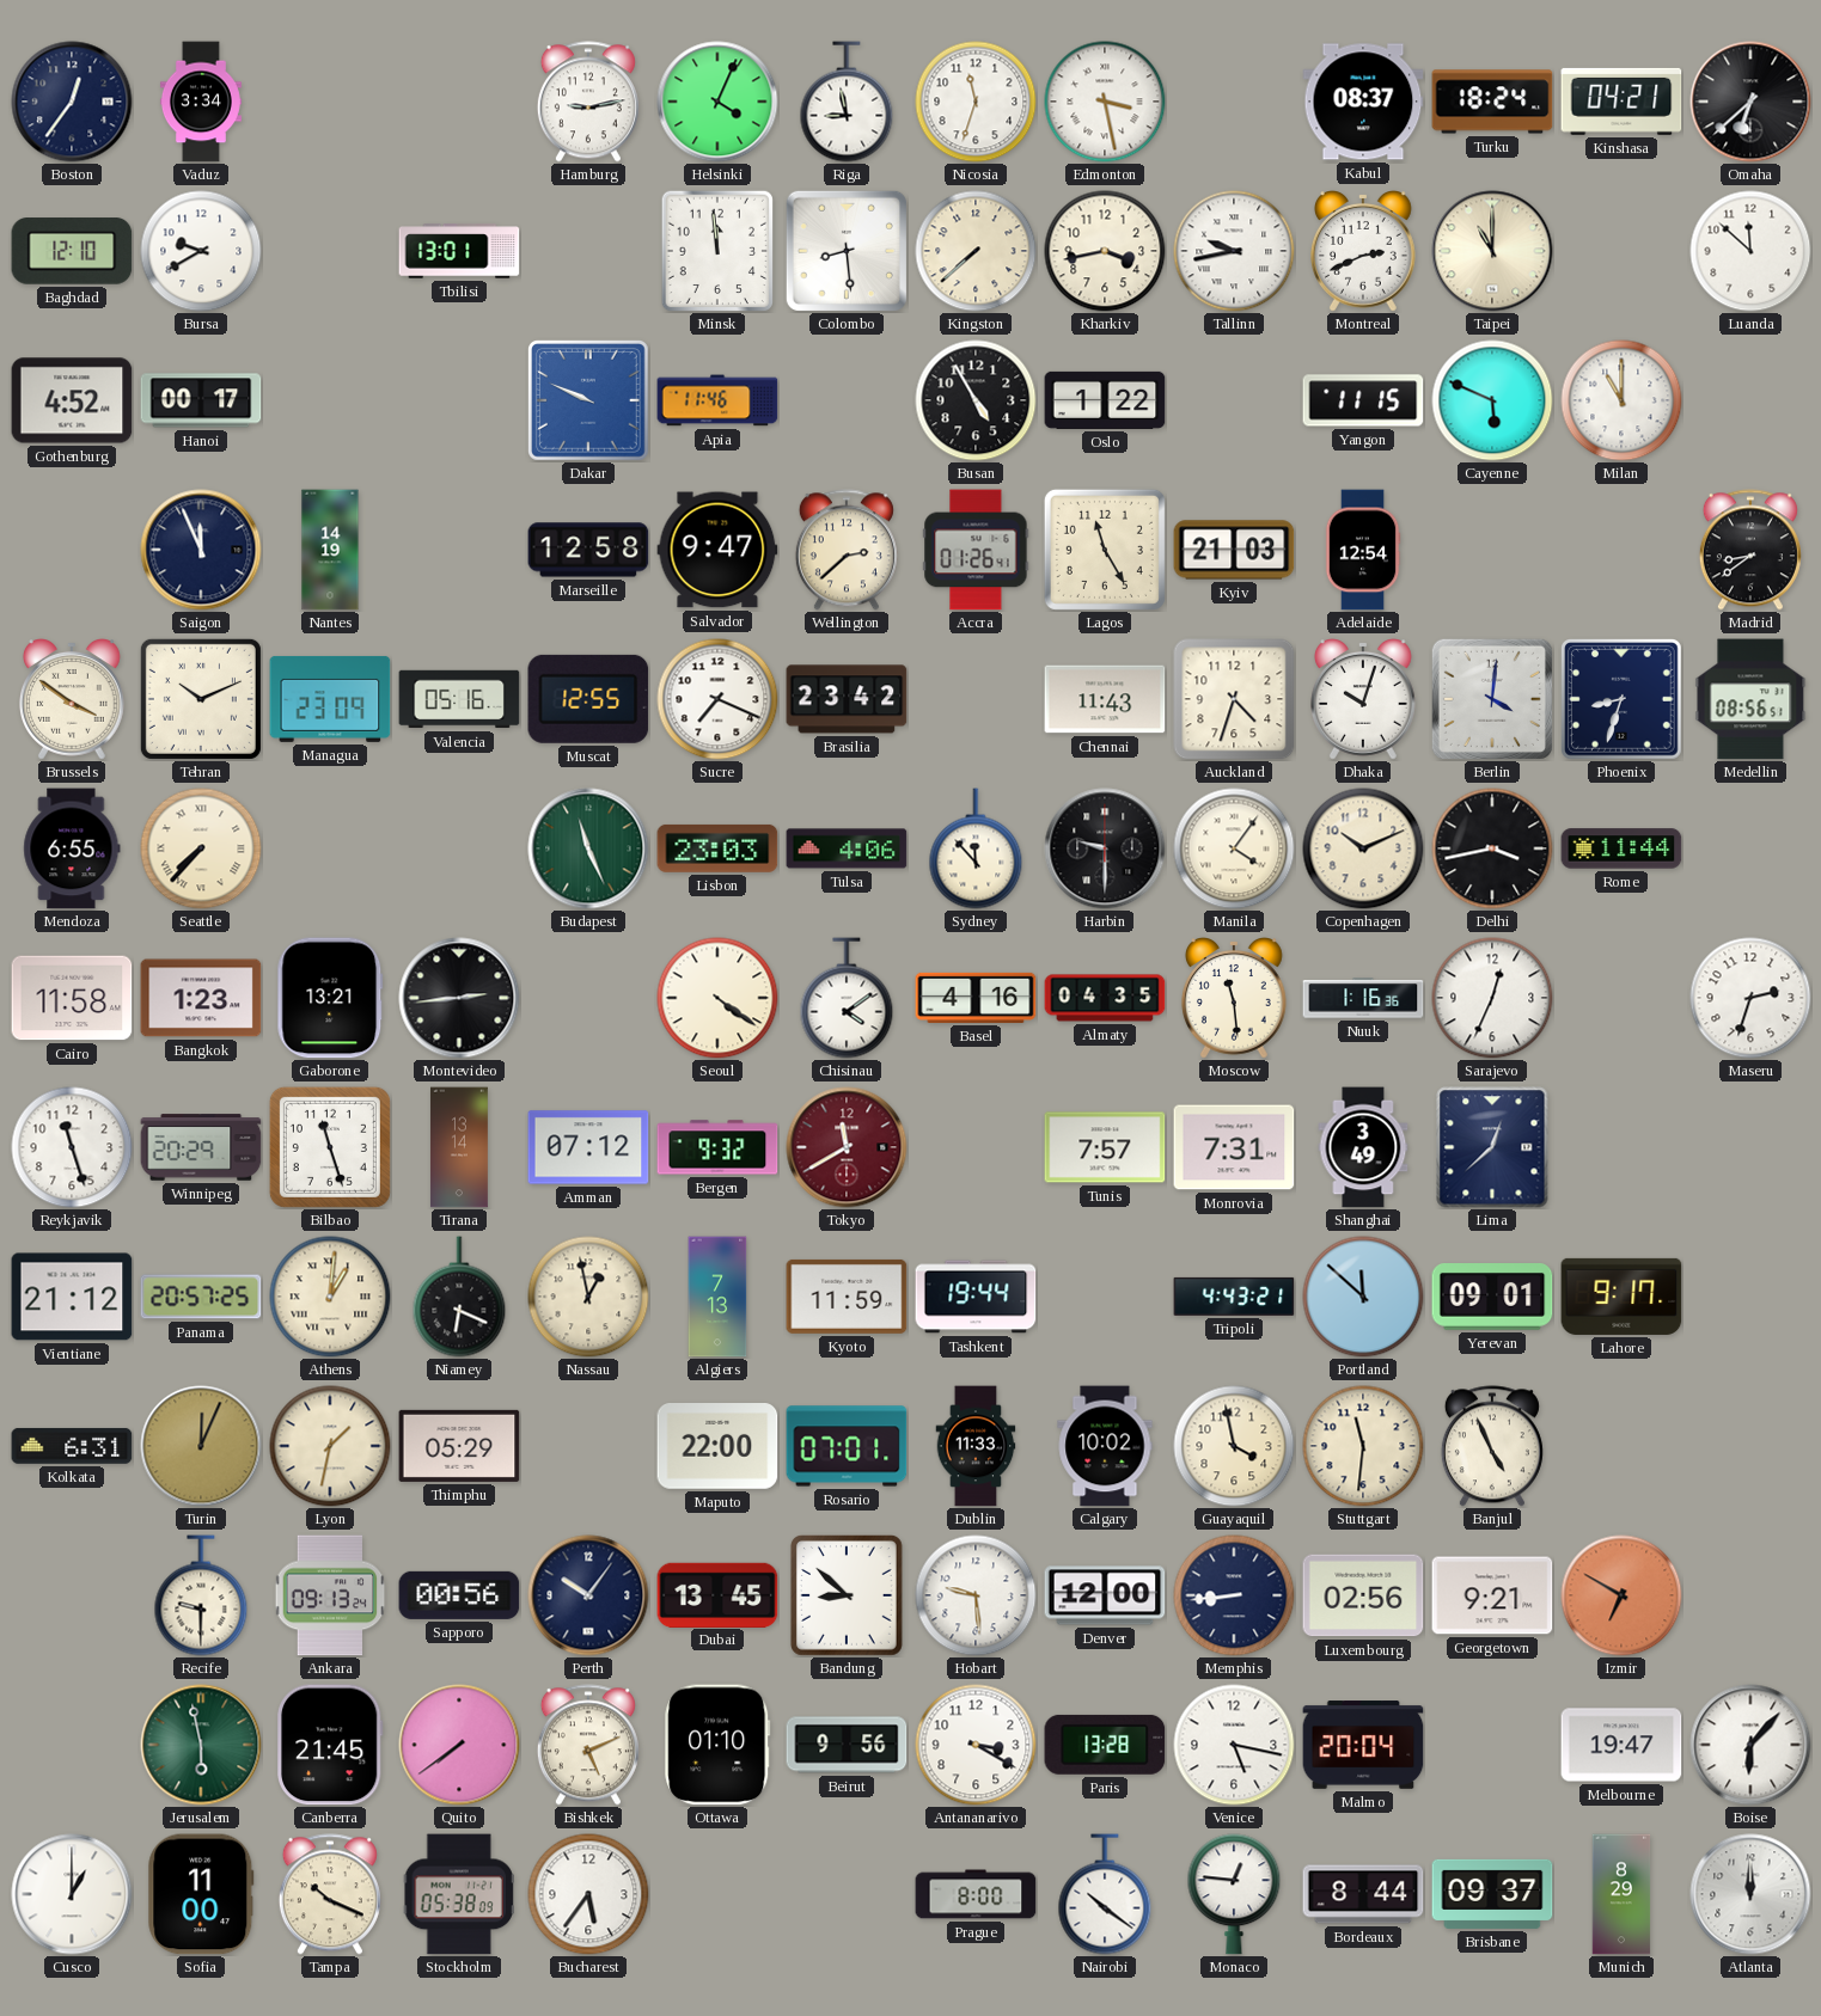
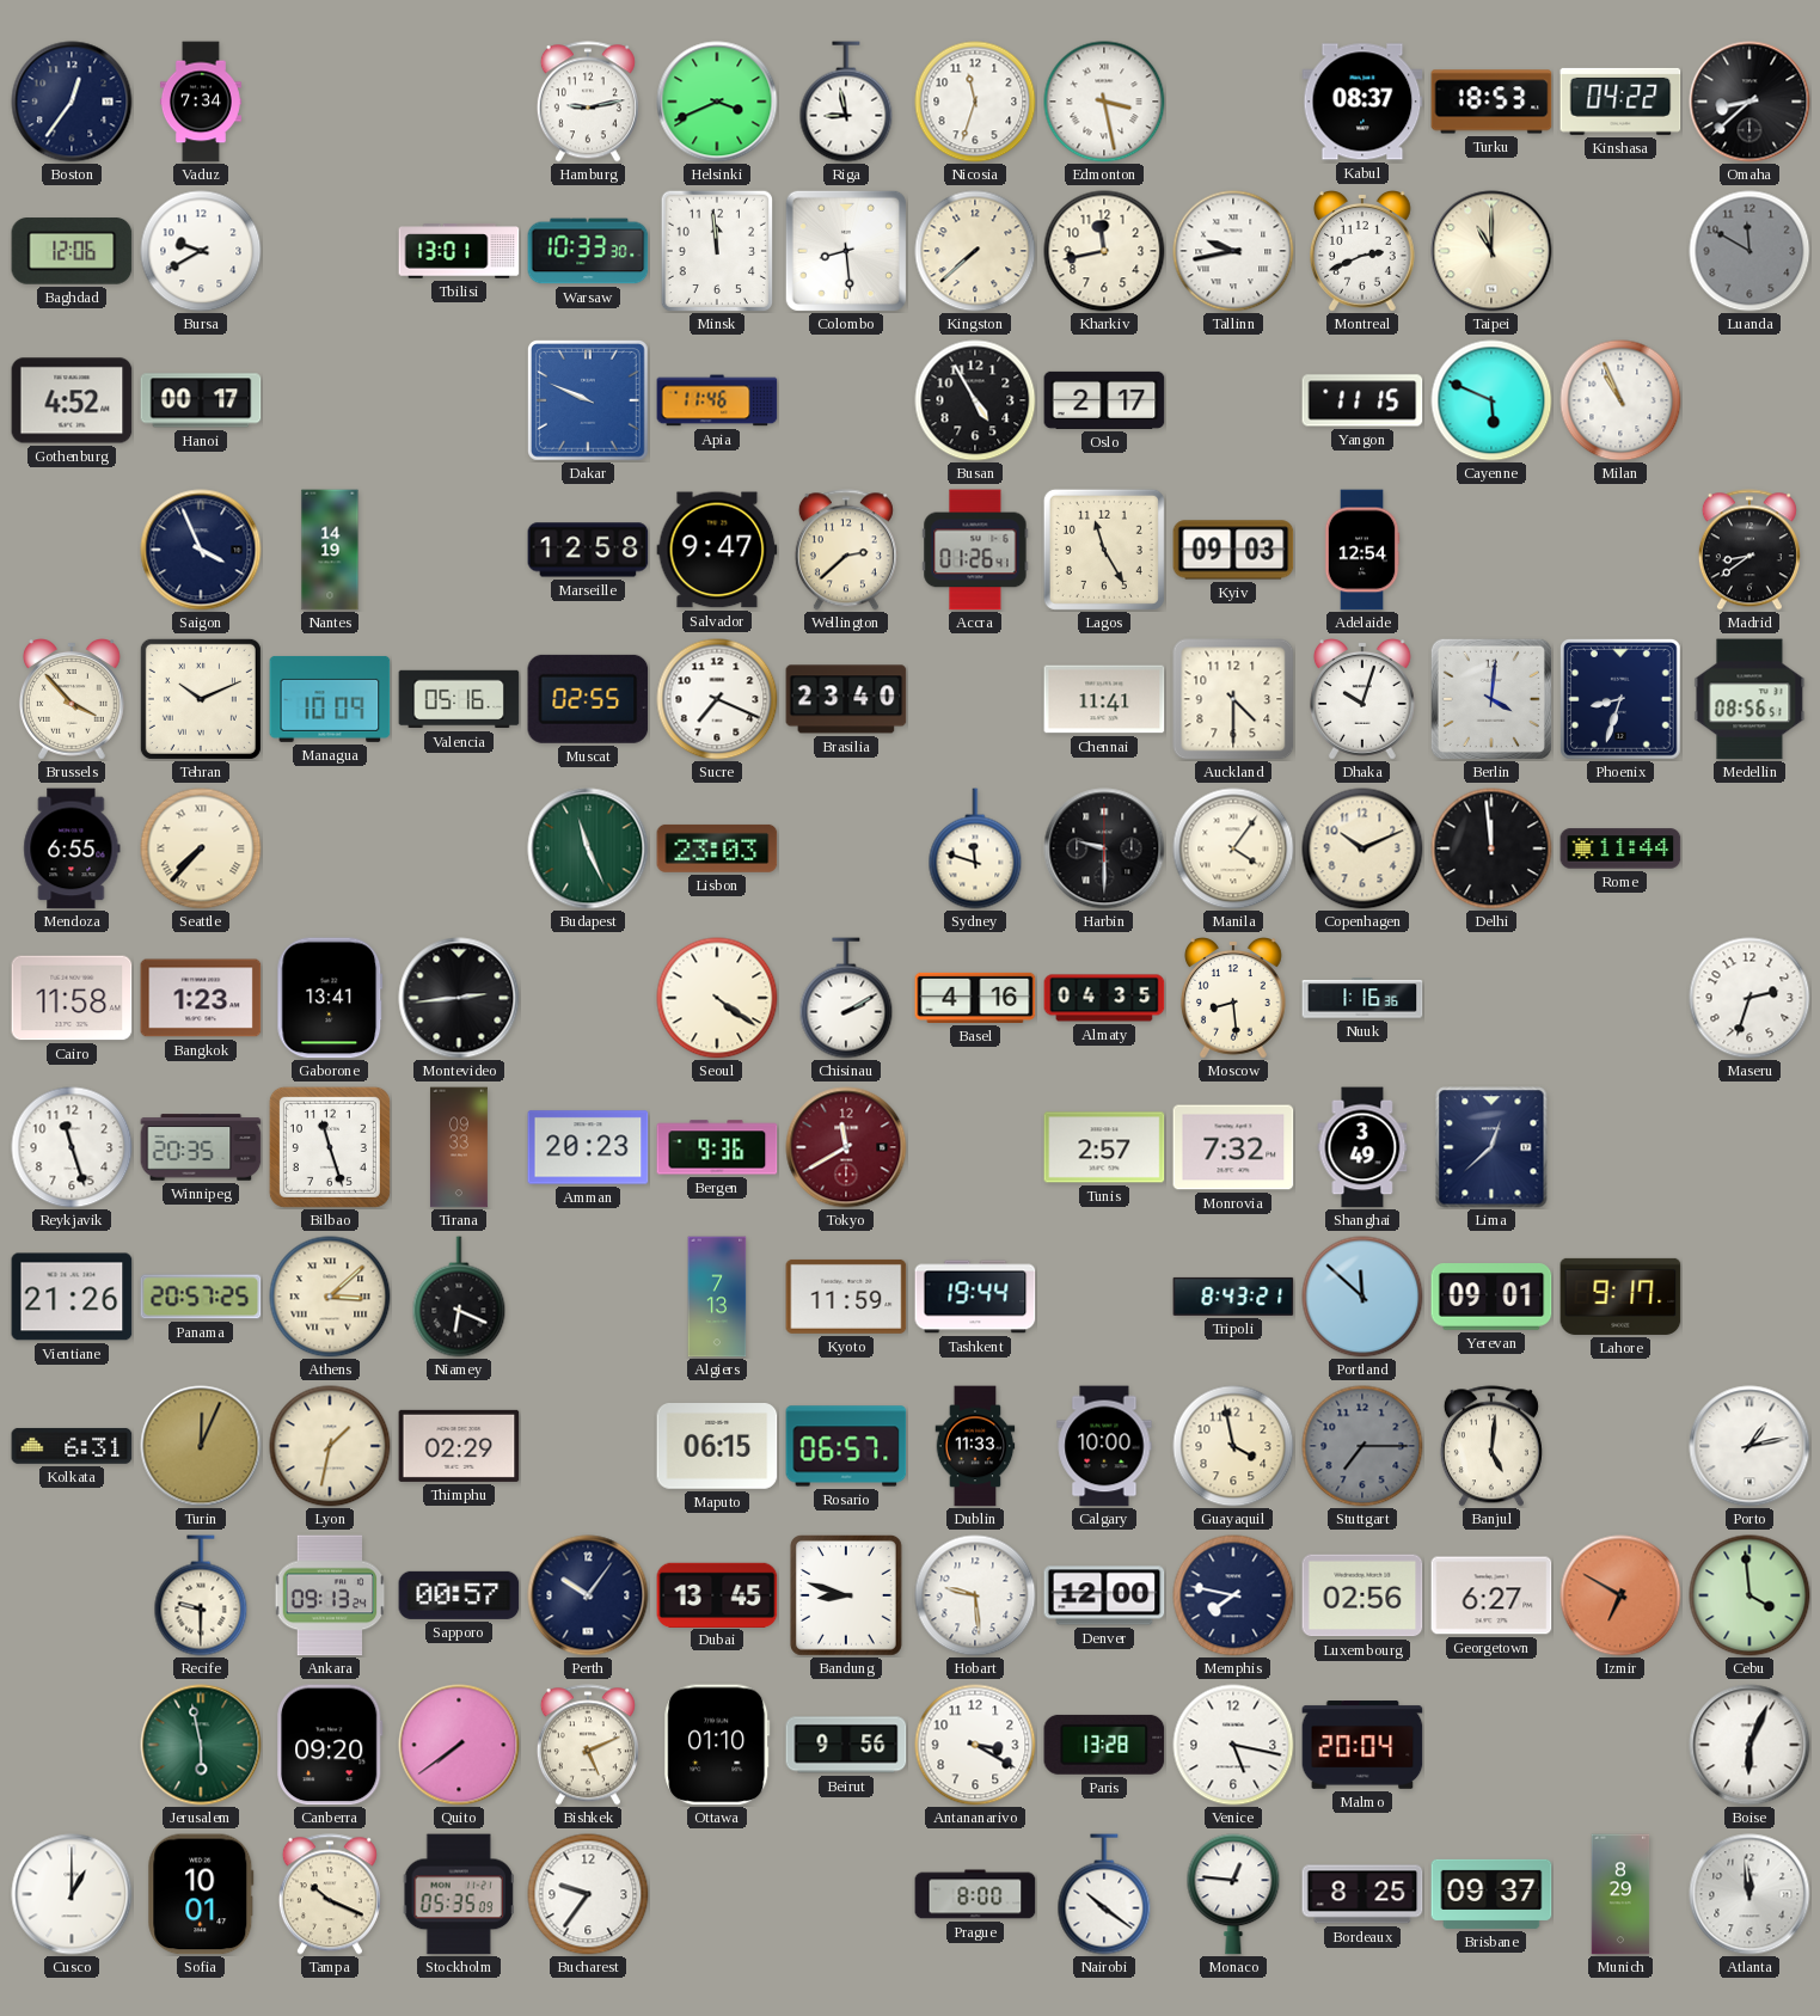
Vaduz: 3:34 -> 7:34 (201, 102)
Helsinki: 4:04 -> 3:41 (717, 102)
Turku: 18:24 -> 18:53 (1491, 102)
Kinshasa: 04:21 -> 04:22 (1620, 102)
Omaha: 6:38 -> 8:38 (1749, 102)
Baghdad: 12:10 -> 12:06 (72, 251)
Warsaw: none -> 10:33 (588, 251)
Kharkiv: 3:43 -> 11:43 (1104, 251)
Luanda: 11:52 -> 11:50 (1749, 251)
Luanda dial: white -> grey (1749, 251)
Oslo: 1:22 -> 2:17 (1104, 400)
Milan: 11:00 -> 10:56 (1620, 400)
Saigon: 11:56 -> 3:56 (201, 550)
Kyiv: 21:03 -> 09:03 (1233, 550)
Brussels: 3:51 -> 3:53 (73, 700)
Managua: 23:09 -> 10:09 (330, 699)
Muscat: 12:55 -> 02:55 (588, 699)
Brasilia: 23:42 -> 23:40 (846, 699)
Chennai: 11:43 -> 11:41 (1104, 699)
Auckland: 4:33 -> 4:30 (1233, 699)
Tulsa: 4:06 -> none (847, 848)
Sydney: 11:53 -> 11:48 (975, 848)
Delhi: 3:43 -> 11:59 (1491, 848)
Gaborone: 13:21 -> 13:41 (330, 998)
Chisinau: 4:09 -> 2:10 (846, 998)
Moscow: 11:29 -> 8:29 (1234, 999)
Sarajevo: 12:34 -> none (1492, 998)
Winnipeg: 20:29 -> 20:35 (201, 1147)
Tirana: 13:14 -> 09:33 (459, 1147)
Amman: 07:12 -> 20:23 (588, 1147)
Bergen: 9:32 -> 9:36 (717, 1147)
Tunis: 7:57 -> 2:57 (1104, 1147)
Monrovia: 7:31 -> 7:32 (1233, 1147)
Vientiane: 21:12 -> 21:26 (72, 1297)
Athens: 1:01 -> 3:08 (330, 1297)
Nassau: 12:58 -> none (588, 1297)
Tripoli: 4:43 -> 8:43 (1233, 1297)
Thimphu: 05:29 -> 02:29 (459, 1446)
Maputo: 22:00 -> 06:15 (717, 1447)
Rosario: 07:01 -> 06:57 (846, 1446)
Calgary: 10:02 -> 10:00 (1104, 1446)
Stuttgart: 11:31 -> 7:15 (1362, 1446)
Stuttgart dial: cream -> grey (1362, 1446)
Banjul: 4:56 -> 5:01 (1491, 1446)
Porto: none -> 1:13 (1749, 1446)
Sapporo: 00:56 -> 00:57 (459, 1595)
Bandung: 8:52 -> 8:48 (846, 1597)
Memphis: 8:44 -> 7:47 (1233, 1595)
Georgetown: 9:21 -> 6:27 (1491, 1595)
Cebu: none -> 3:59 (1749, 1595)
Canberra: 21:45 -> 09:20 (331, 1745)
Melbourne: 19:47 -> none (1621, 1745)
Boise: 6:07 -> 6:04 (1749, 1745)
Sofia: 11:00 -> 10:01 (201, 1894)
Stockholm: 05:38 -> 05:35 (459, 1894)
Bucharest: 5:36 -> 9:36 (588, 1894)
Bordeaux: 8:44 -> 8:25 (1362, 1894)
Atlanta: 12:00 -> 11:59 (1749, 1894)
